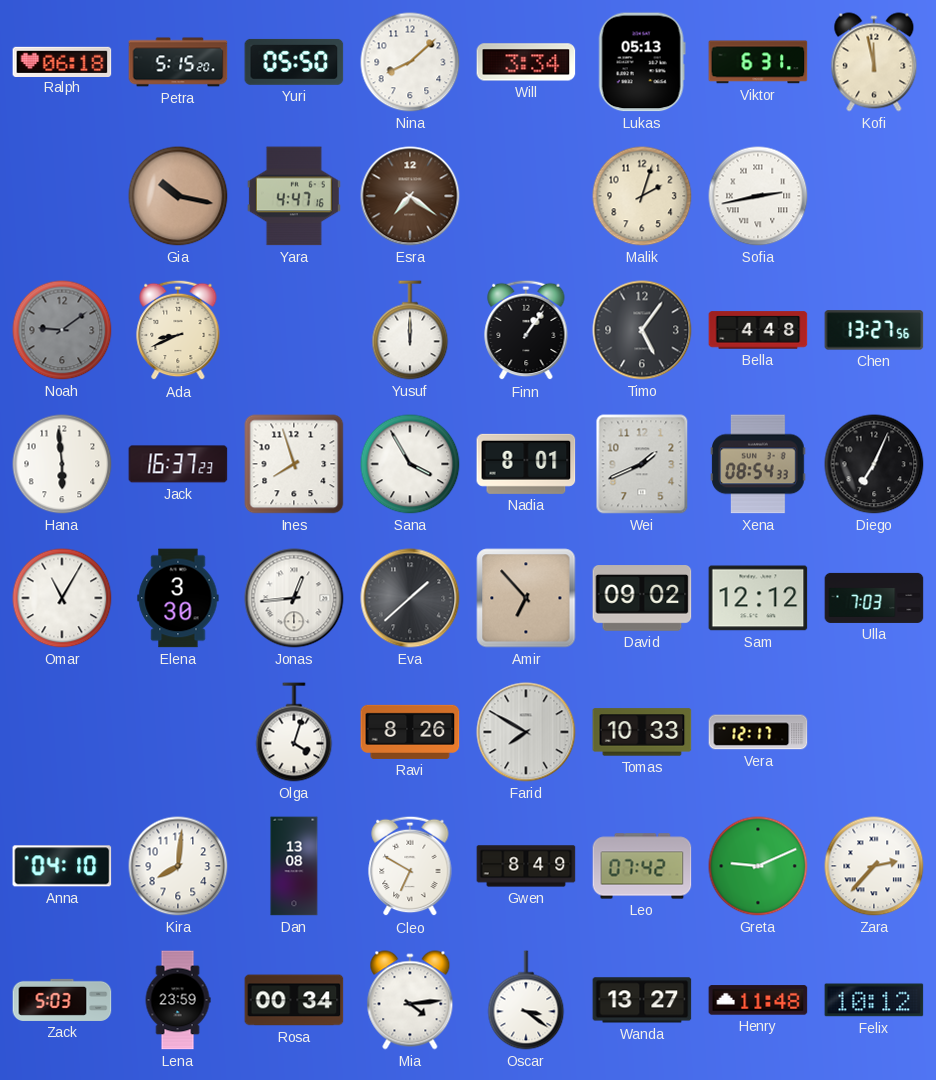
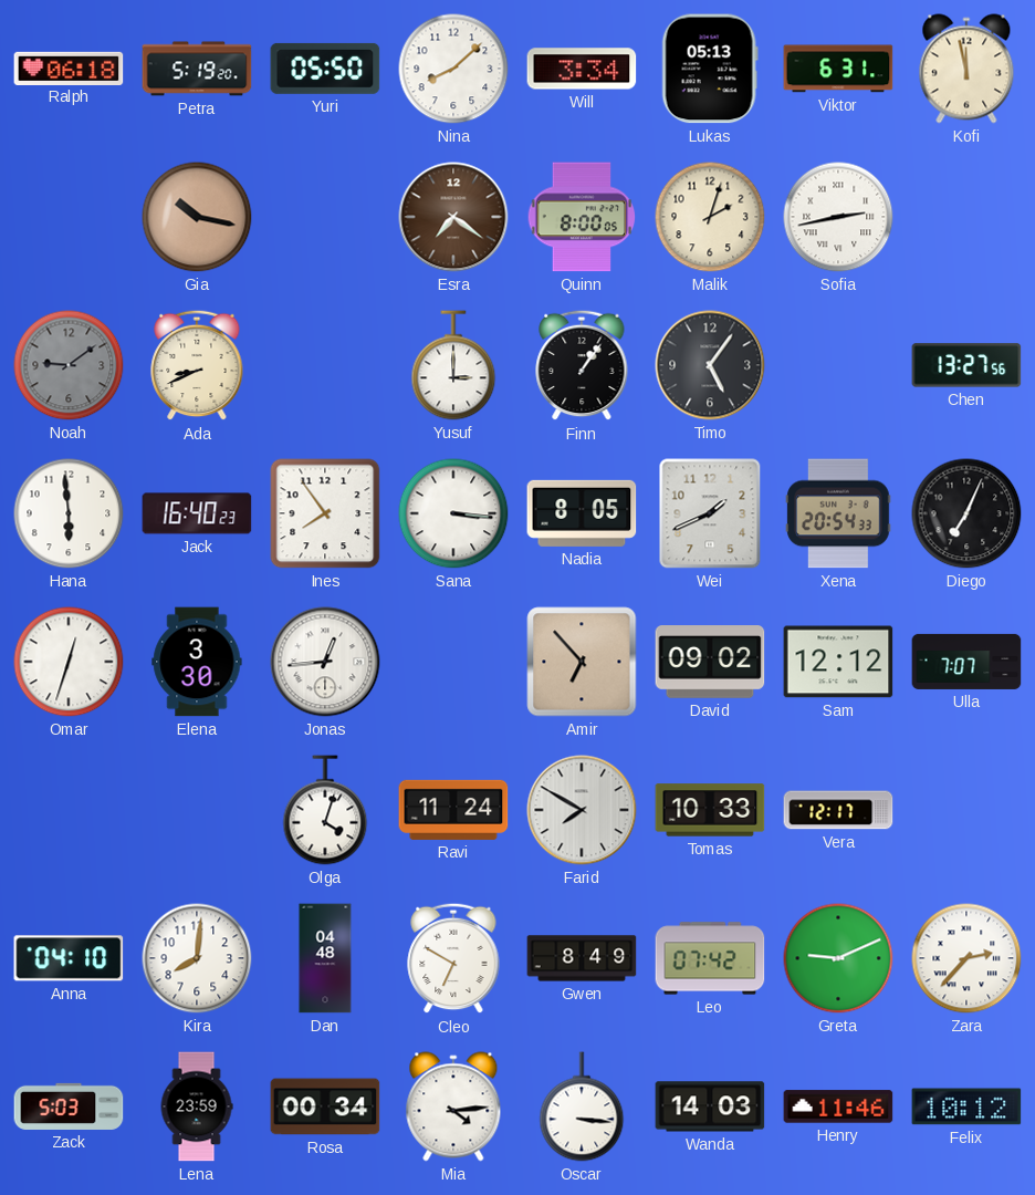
Petra: 5:15 -> 5:19 (197, 69)
Yara: 4:47 -> none (294, 196)
Quinn: none -> 8:00 (582, 217)
Yusuf: 12:00 -> 3:00 (453, 365)
Bella: 4:48 -> none (758, 330)
Jack: 16:37 -> 16:40 (197, 513)
Ines: 7:57 -> 7:54 (325, 513)
Sana: 3:55 -> 3:16 (453, 513)
Nadia: 8:01 -> 8:05 (582, 513)
Xena: 08:54 -> 20:54 (838, 513)
Omar: 11:05 -> 12:33 (69, 662)
Eva: 1:38 -> none (410, 598)
Ulla: 7:03 -> 7:07 (966, 662)
Ravi: 8:26 -> 11:24 (453, 810)
Dan: 13:08 -> 04:48 (325, 958)
Oscar: 3:21 -> 3:16 (582, 1106)
Wanda: 13:27 -> 14:03 (710, 1106)
Henry: 11:48 -> 11:46 (838, 1106)
